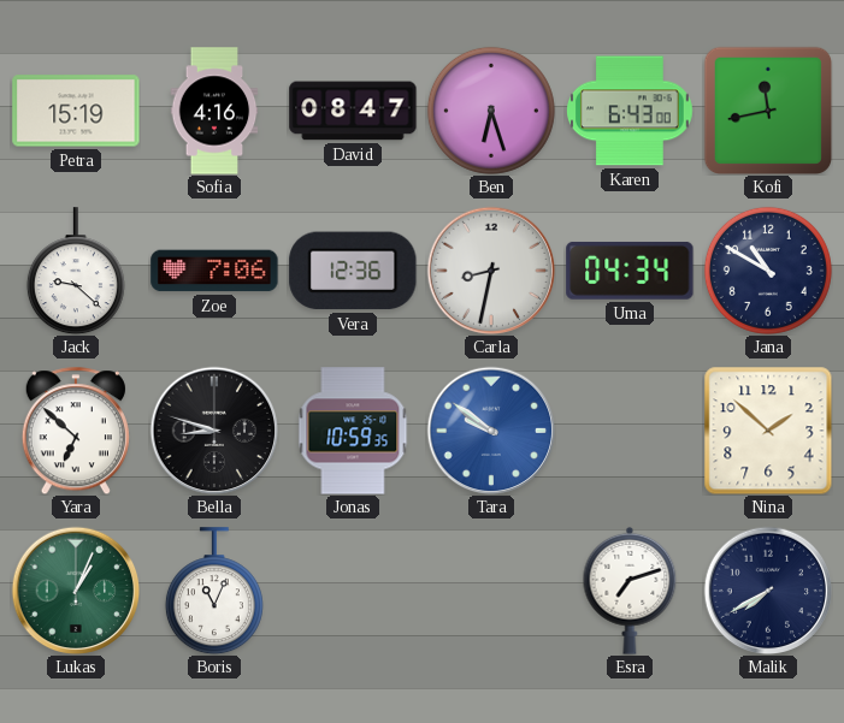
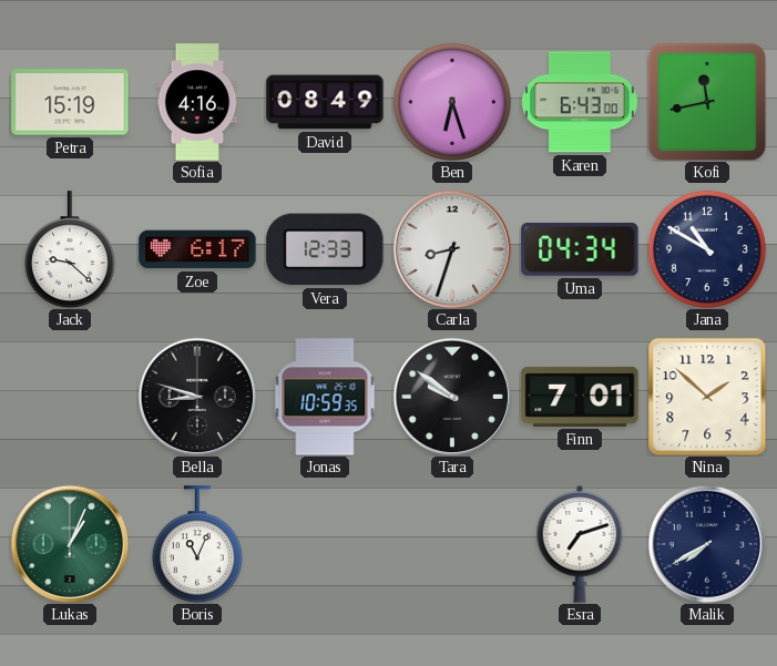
David: 08:47 -> 08:49 (325, 102)
Zoe: 7:06 -> 6:17 (197, 249)
Vera: 12:36 -> 12:33 (325, 249)
Carla: 8:32 -> 8:33 (452, 249)
Yara: 6:52 -> none (76, 431)
Tara dial: blue -> black (452, 397)
Finn: none -> 7:01 (580, 397)
